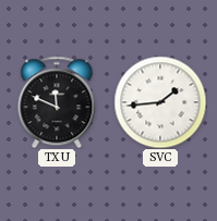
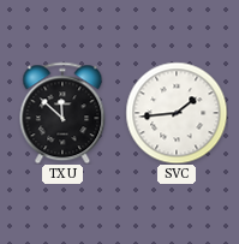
TXU: 11:49 -> 11:52 (62, 113)
